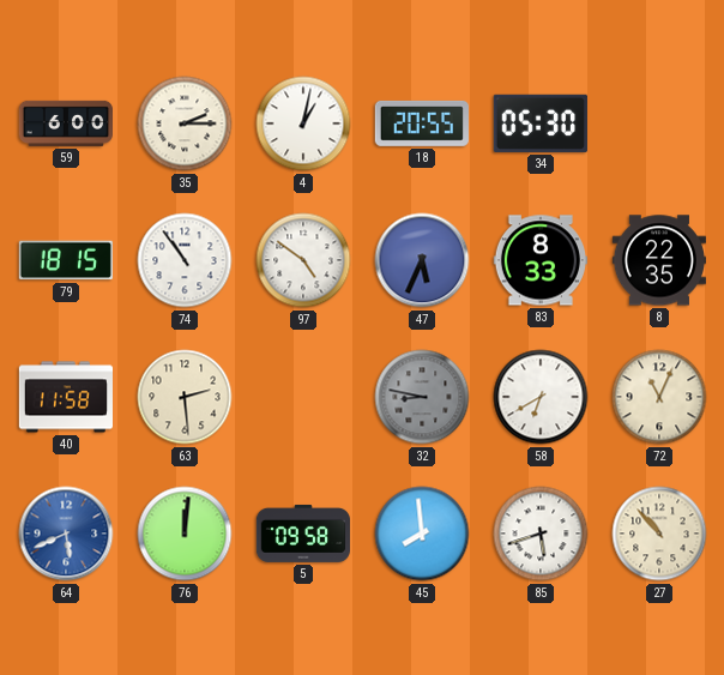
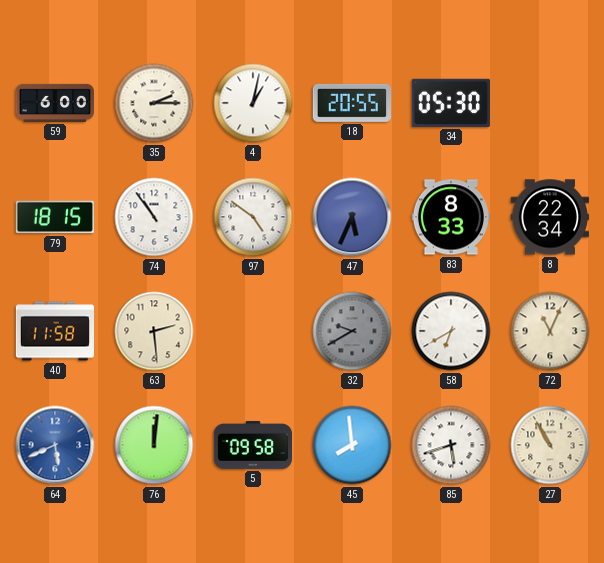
8: 22:35 -> 22:34 (549, 217)
32: 8:47 -> 9:40 (352, 331)
27: 10:53 -> 10:55 (550, 445)
